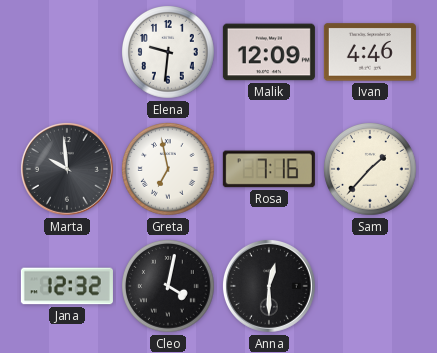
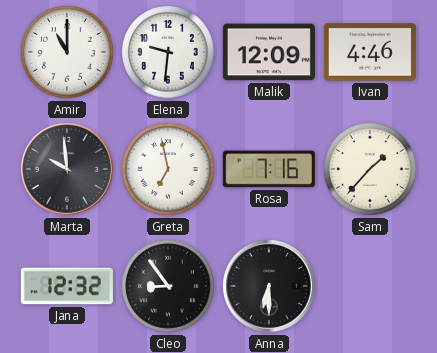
Amir: none -> 11:00 (68, 53)
Cleo: 4:02 -> 8:54 (169, 287)
Anna: 12:30 -> 6:30 (269, 286)
